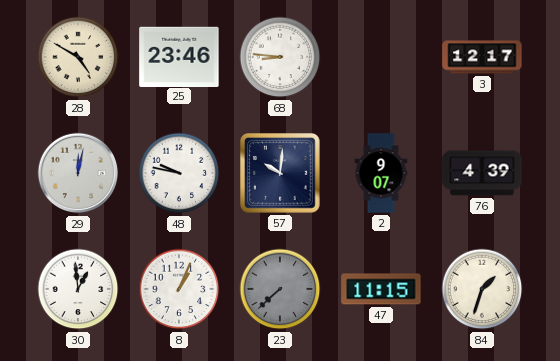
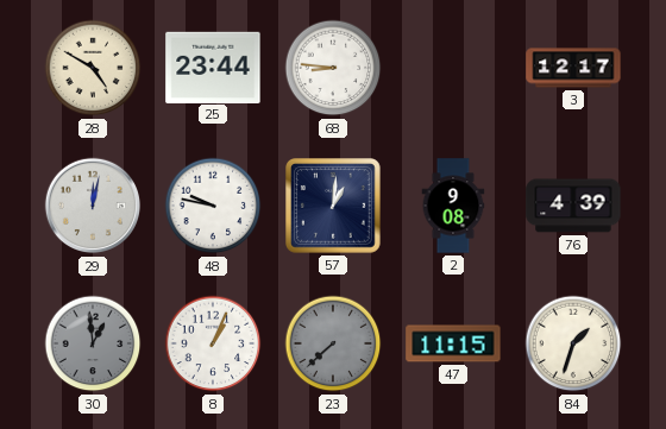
25: 23:46 -> 23:44 (213, 67)
57: 10:01 -> 1:01 (333, 206)
2: 9:07 -> 9:08 (453, 206)
30 dial: white -> grey (93, 343)
